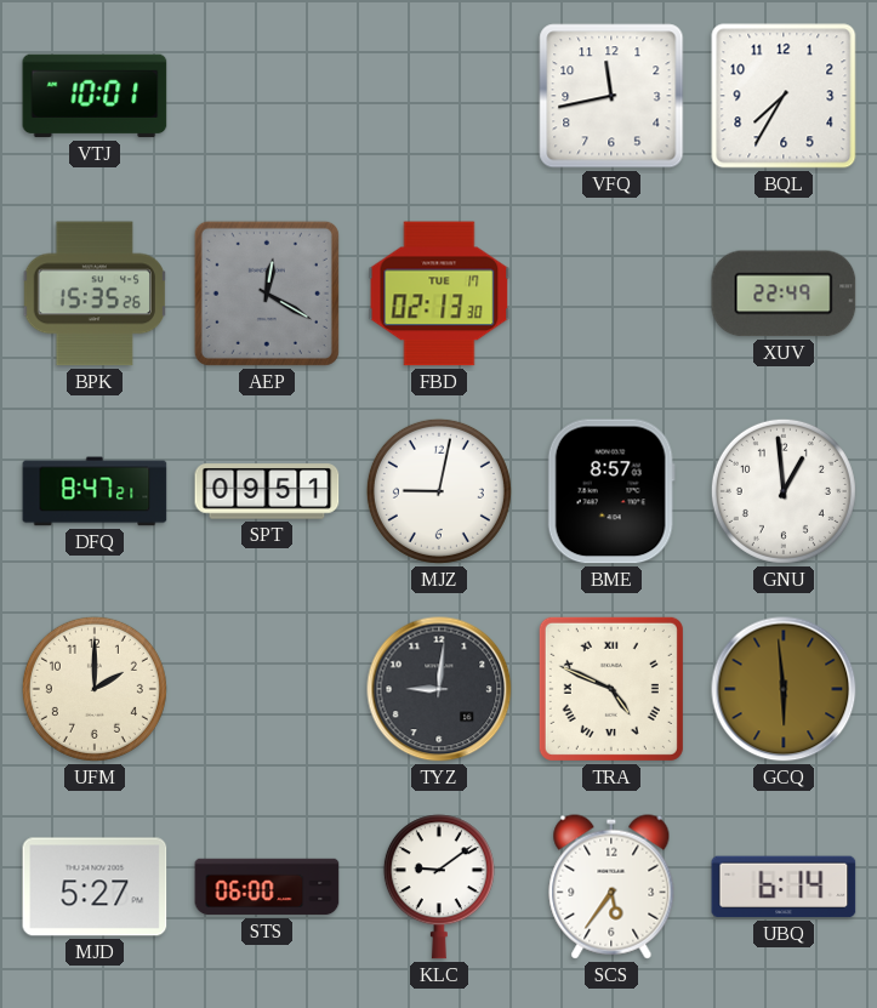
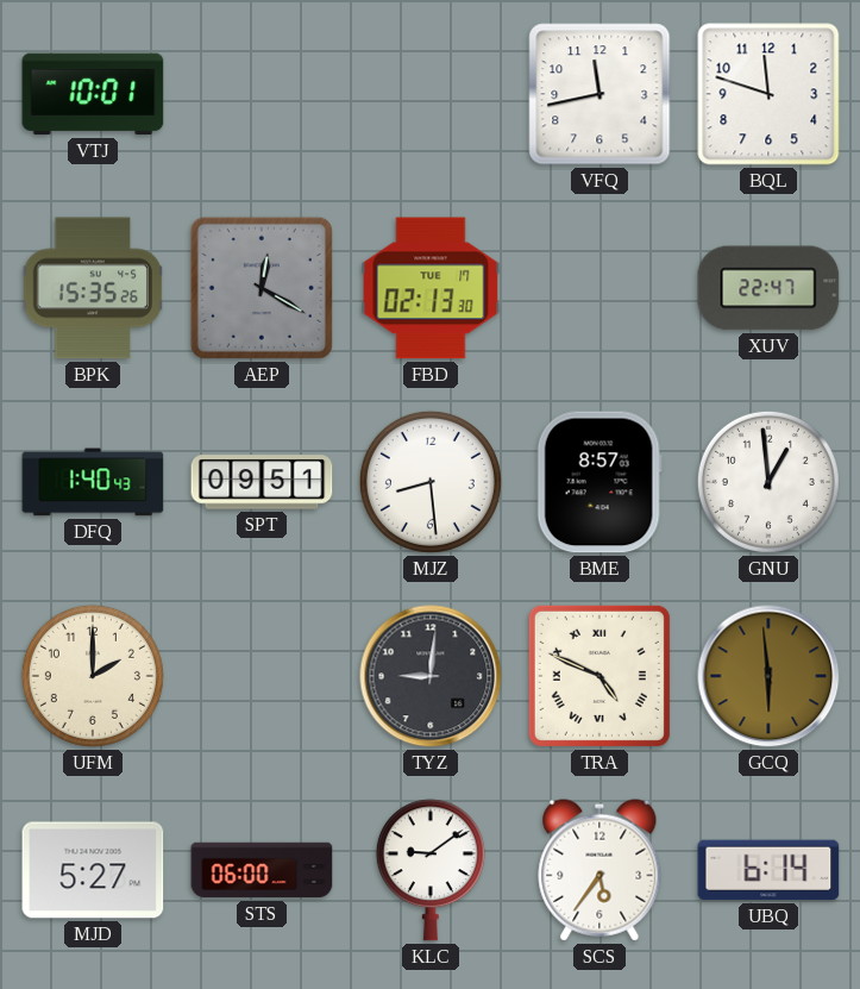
BQL: 7:35 -> 11:48 (768, 94)
XUV: 22:49 -> 22:47 (768, 288)
DFQ: 8:47 -> 1:40 (93, 482)
MJZ: 9:02 -> 8:29 (431, 482)
